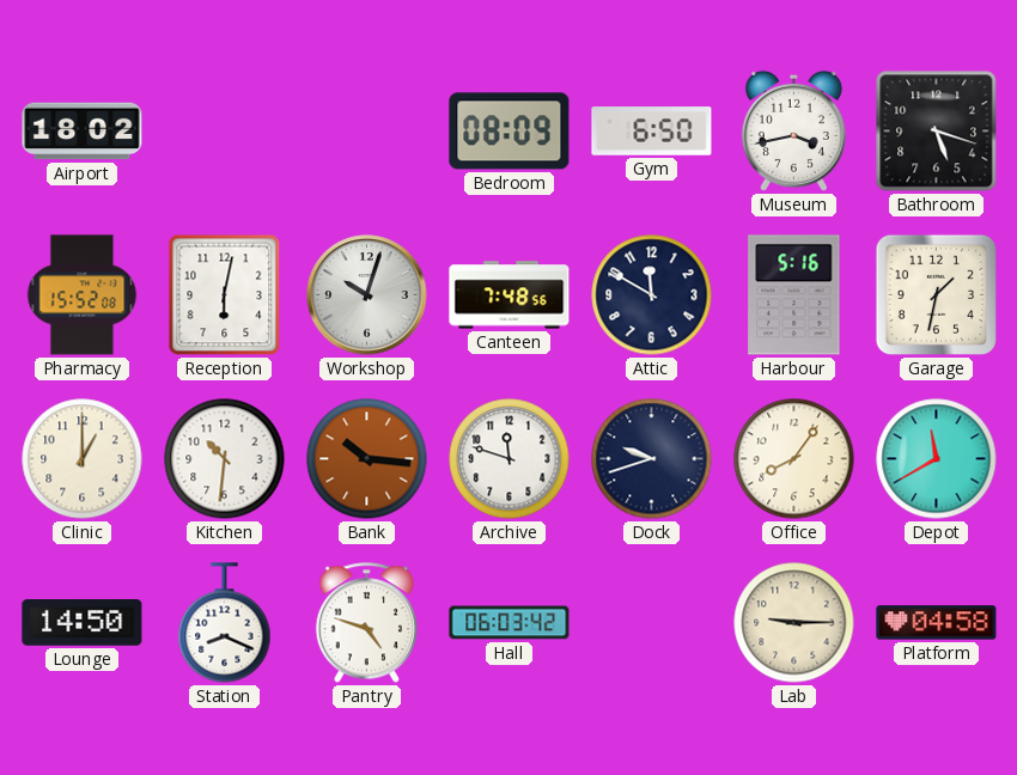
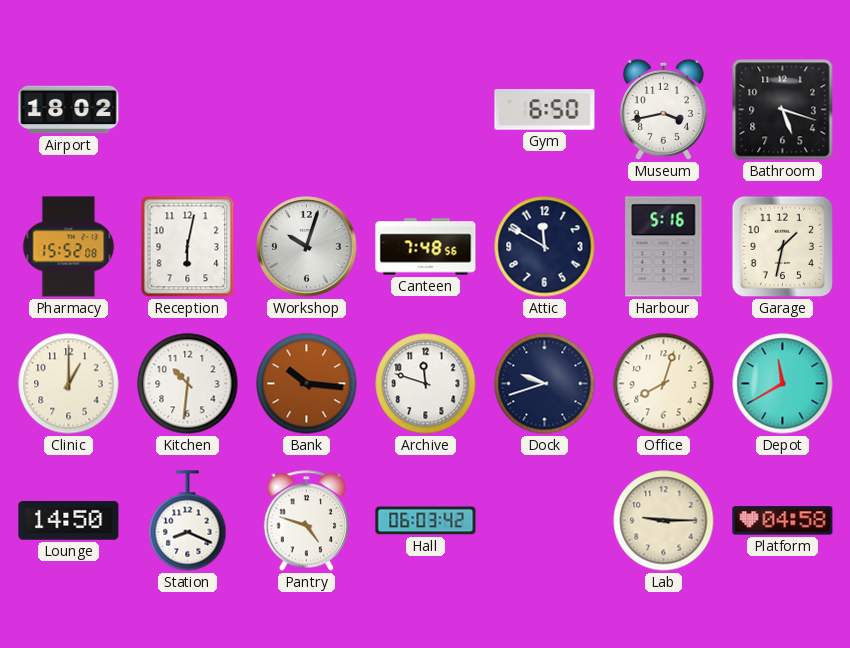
Bedroom: 08:09 -> none (510, 132)
Office: 8:06 -> 8:03 (664, 384)
